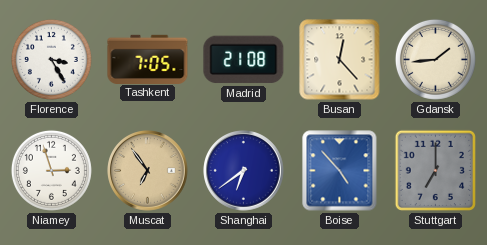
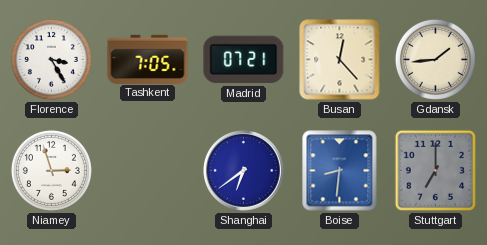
Madrid: 21:08 -> 07:21 (244, 60)
Muscat: 6:54 -> none (148, 171)
Boise: 4:53 -> 8:31 (340, 171)
